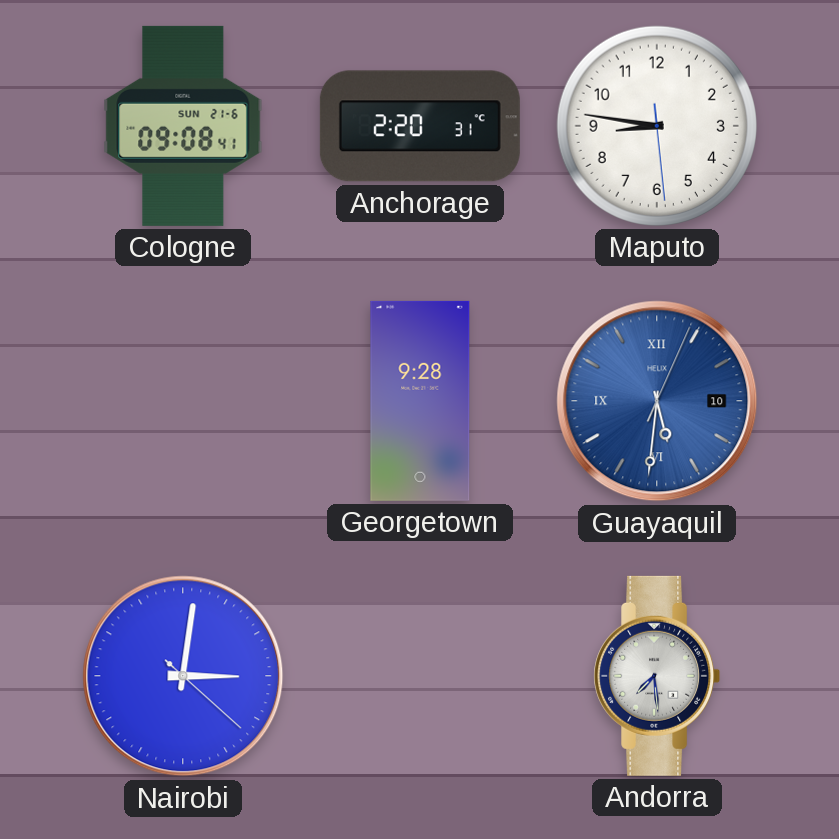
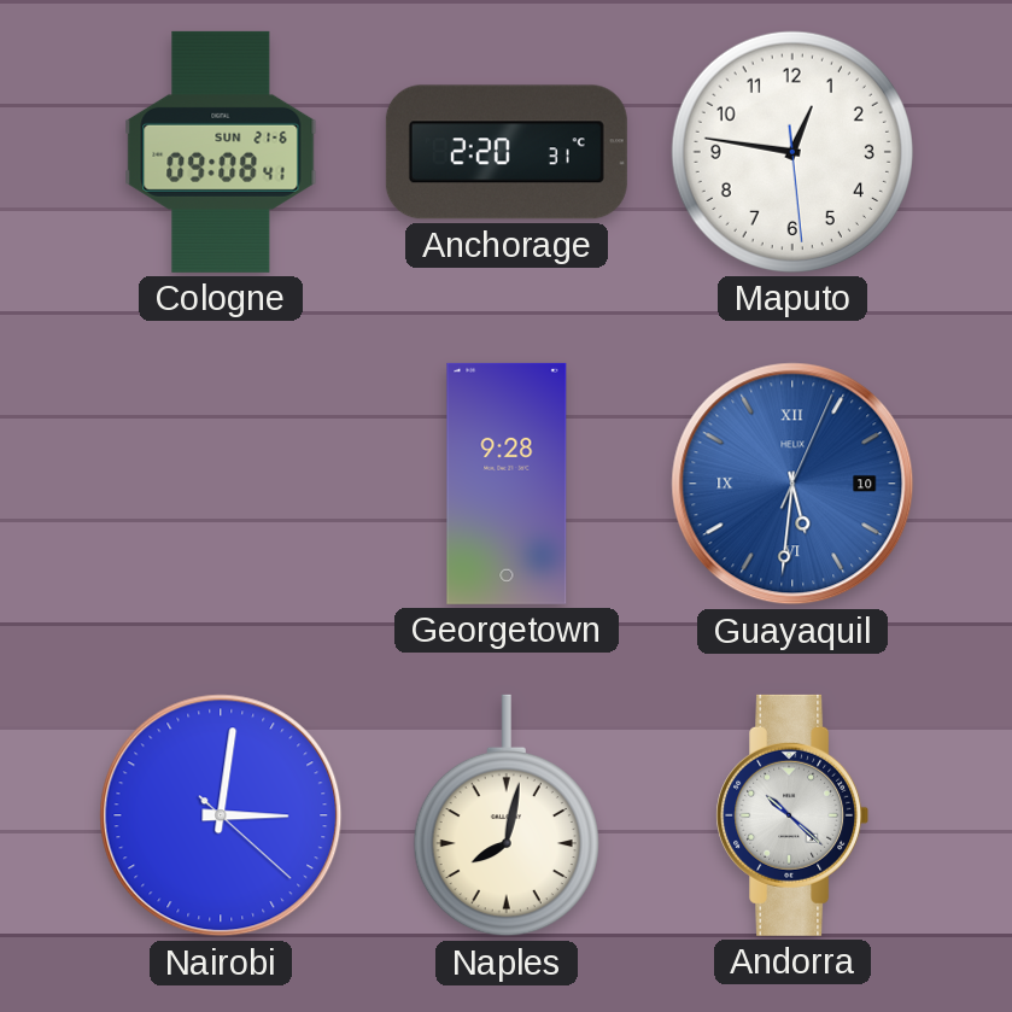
Maputo: 8:46 -> 12:46 (792, 152)
Naples: none -> 8:02 (507, 815)
Andorra: 7:29 -> 10:22 (792, 815)
